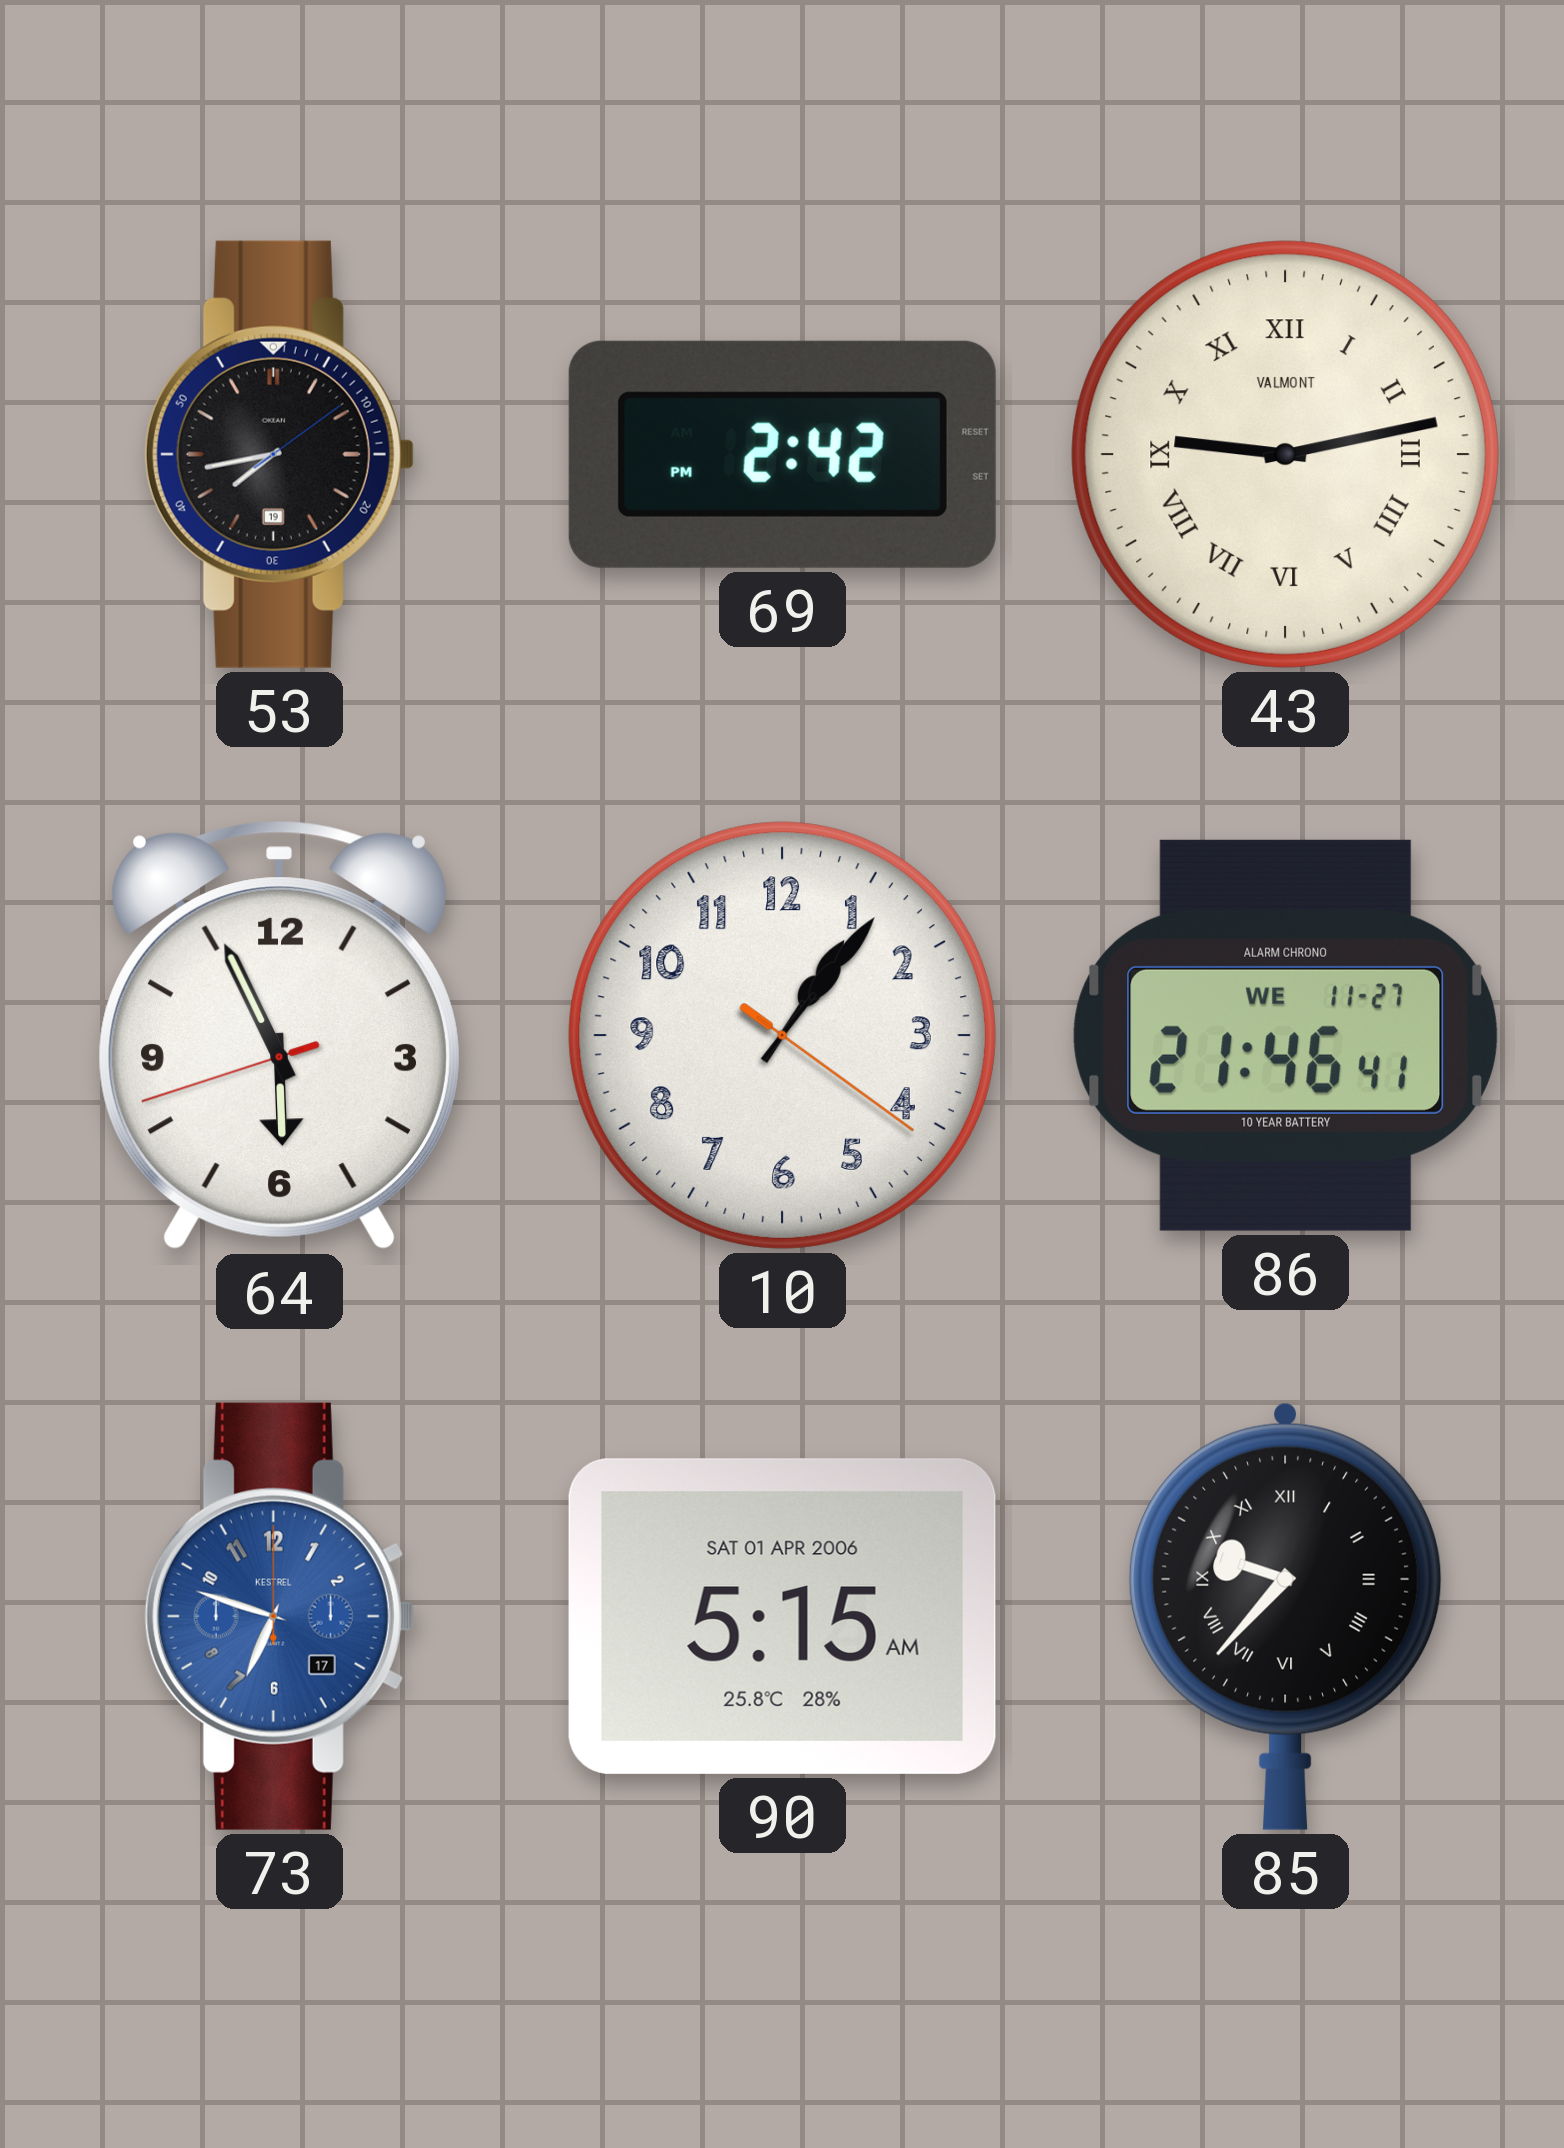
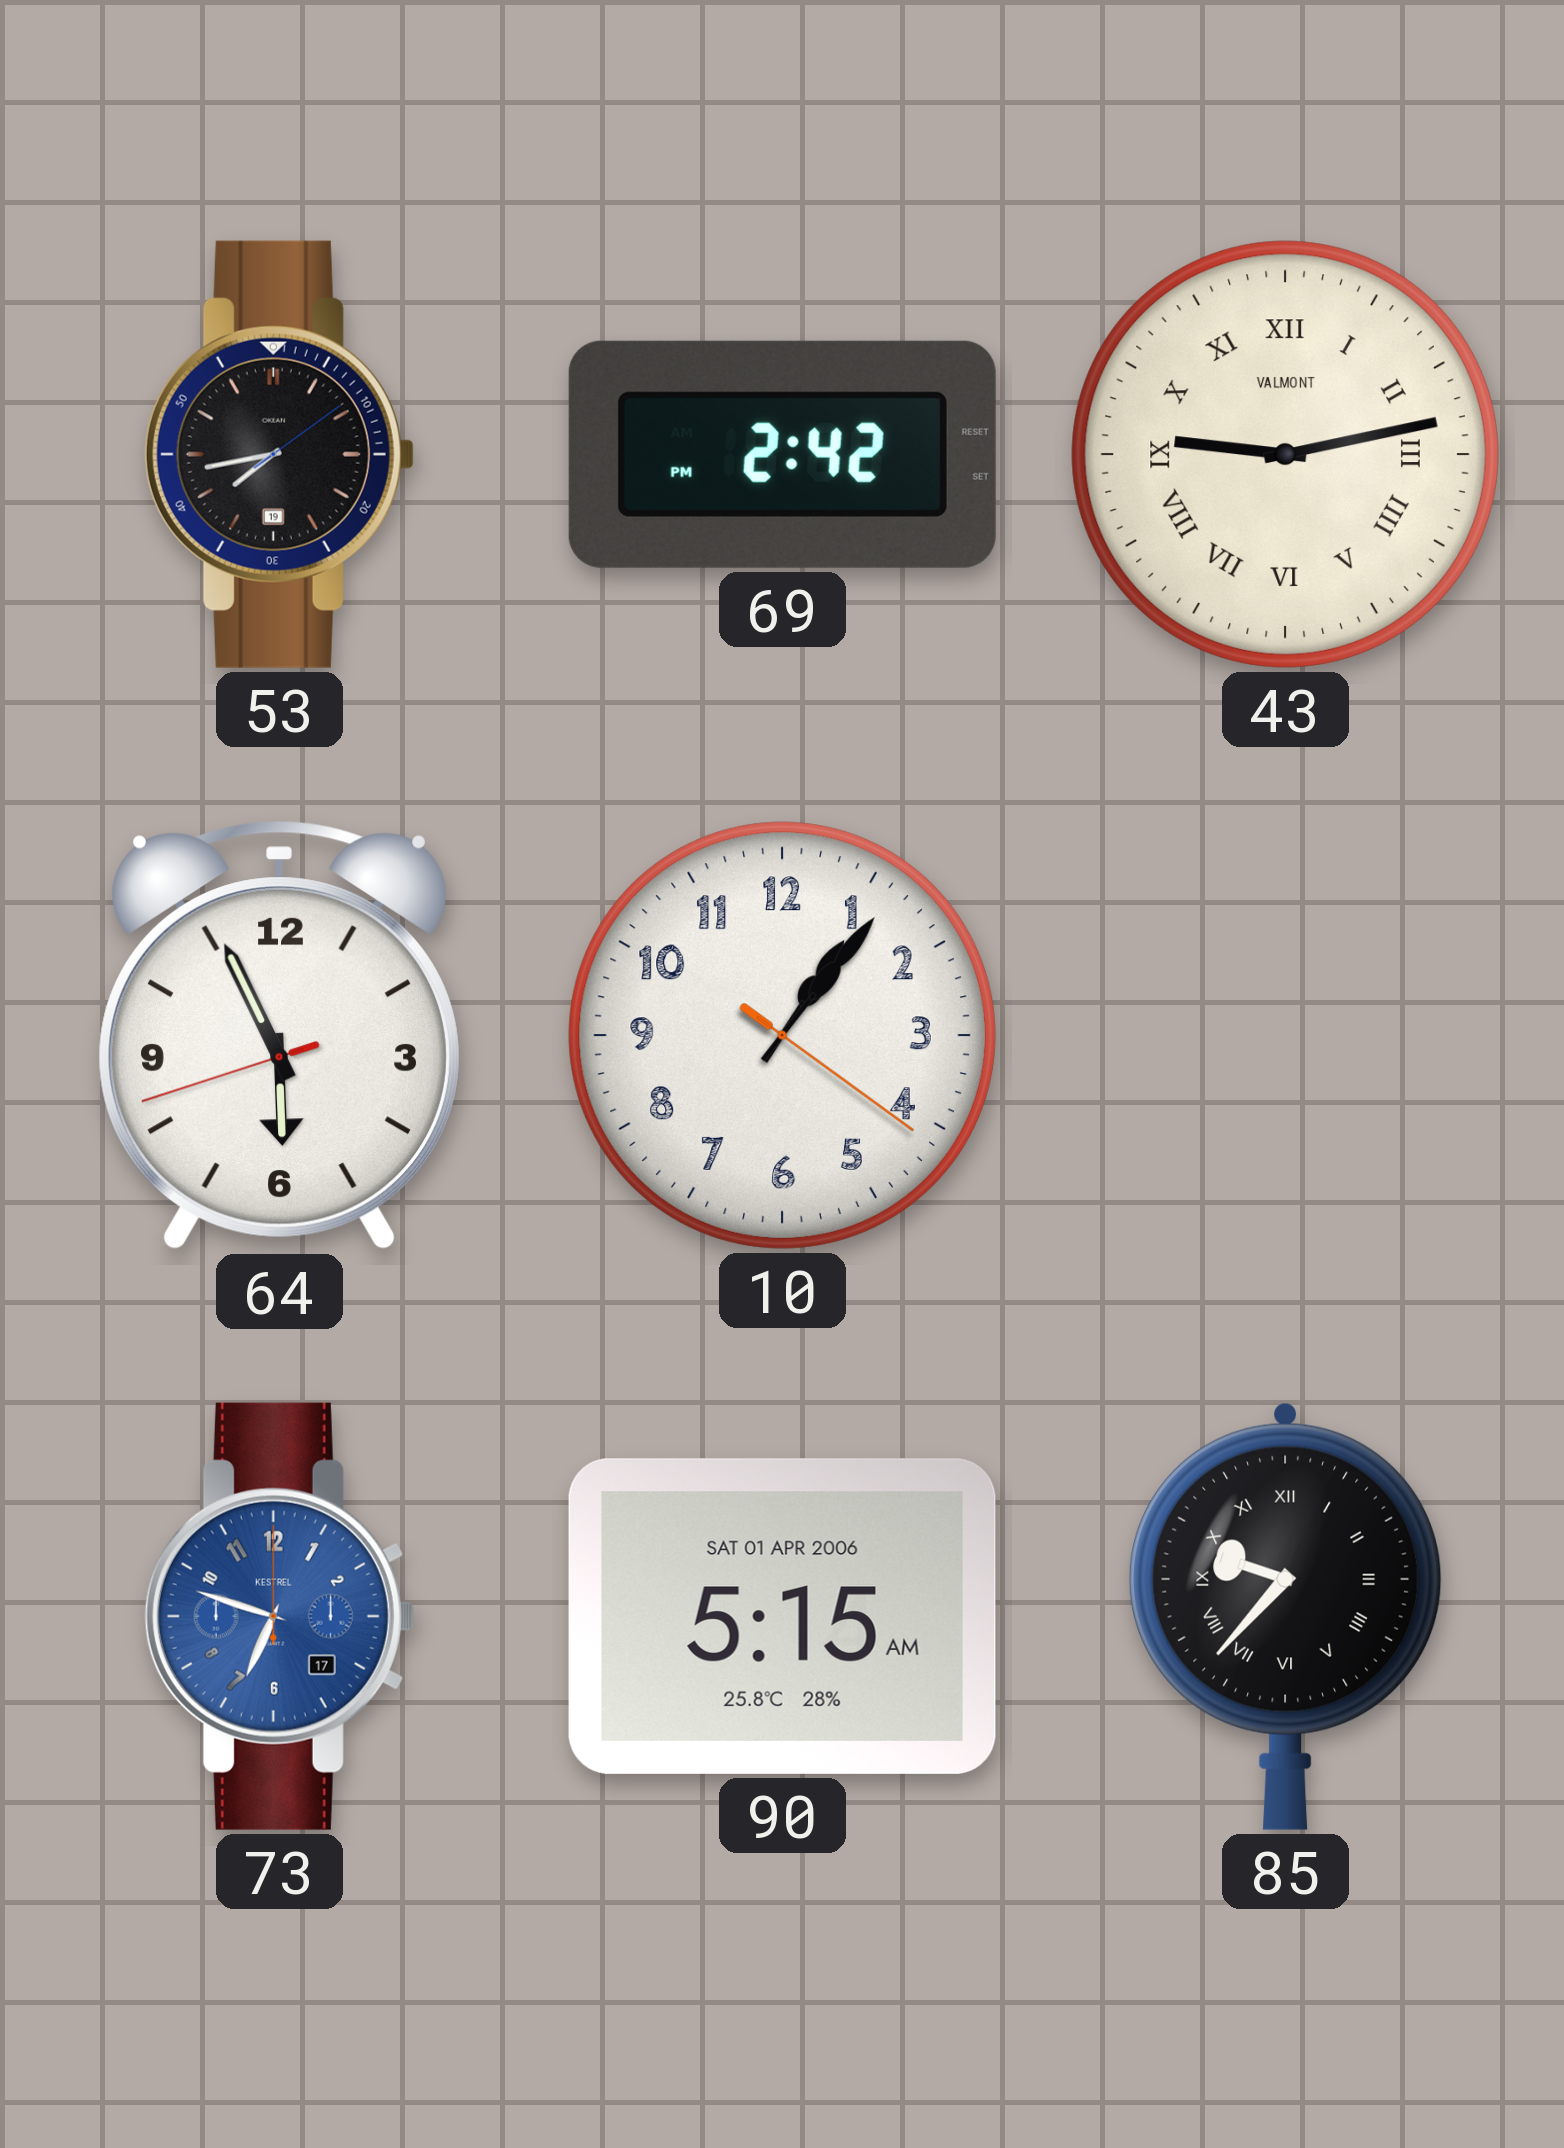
86: 21:46 -> none (1285, 1035)
